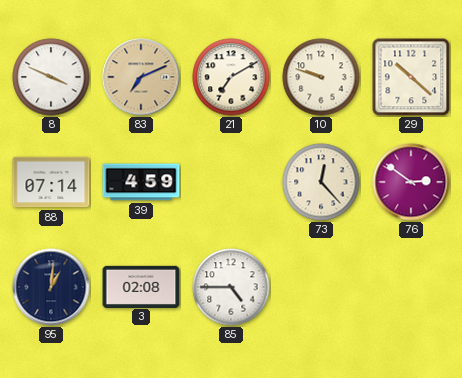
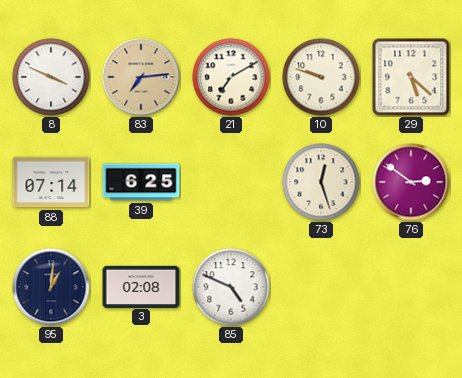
83: 7:11 -> 7:14 (141, 77)
29: 10:22 -> 5:22 (411, 77)
39: 4:59 -> 6:25 (141, 182)
73: 12:23 -> 12:27 (321, 182)
85: 4:45 -> 4:49 (231, 287)
